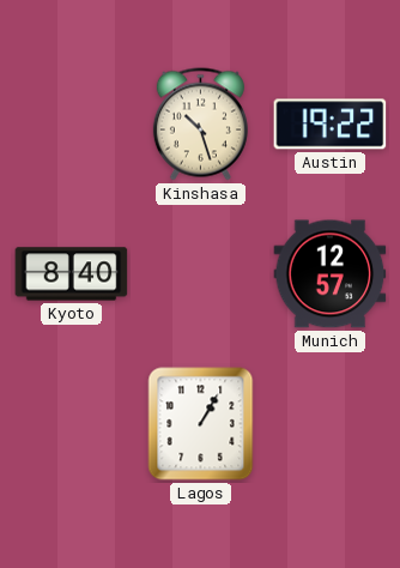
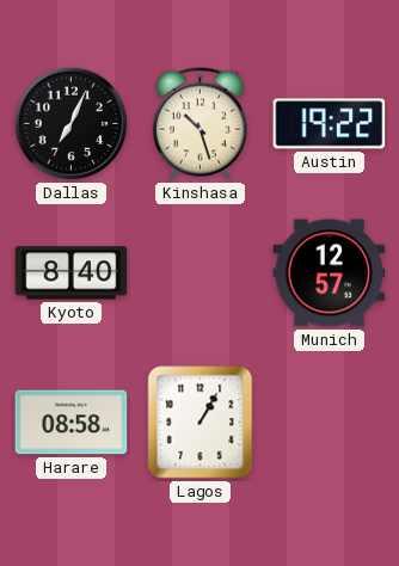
Dallas: none -> 7:04 (72, 124)
Harare: none -> 08:58 (72, 423)
